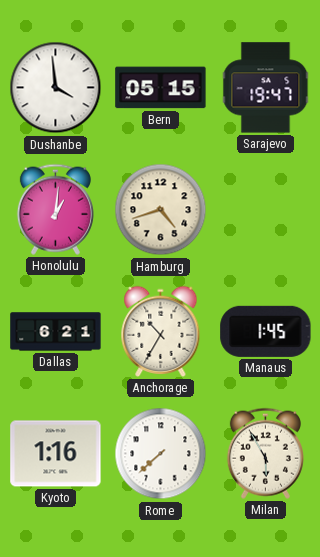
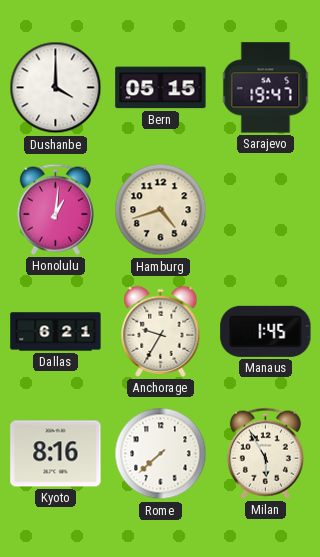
Dushanbe: 3:59 -> 4:00 (56, 88)
Anchorage: 10:35 -> 9:35 (161, 331)
Kyoto: 1:16 -> 8:16 (56, 454)
